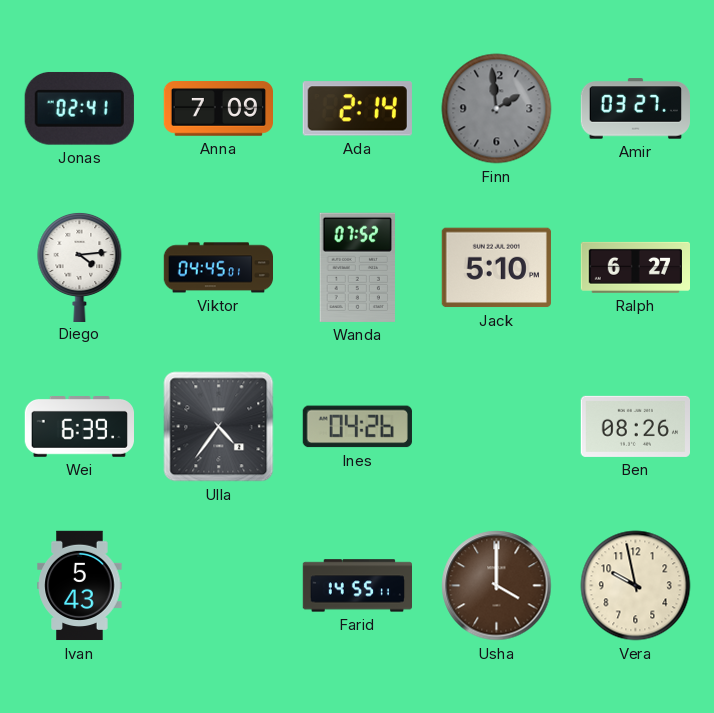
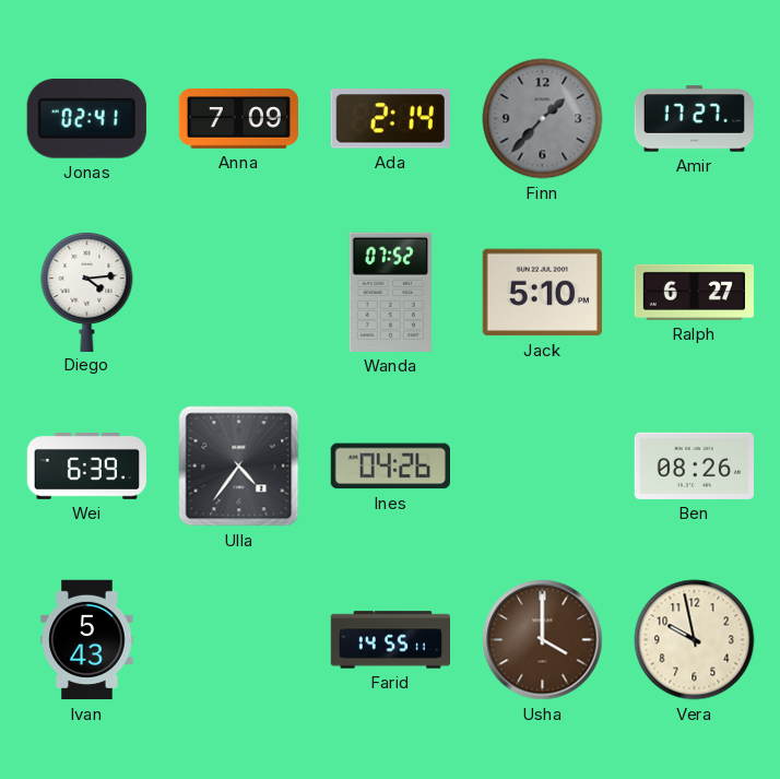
Finn: 1:59 -> 1:37 (543, 119)
Amir: 03:27 -> 17:27 (694, 119)
Viktor: 04:45 -> none (218, 268)
